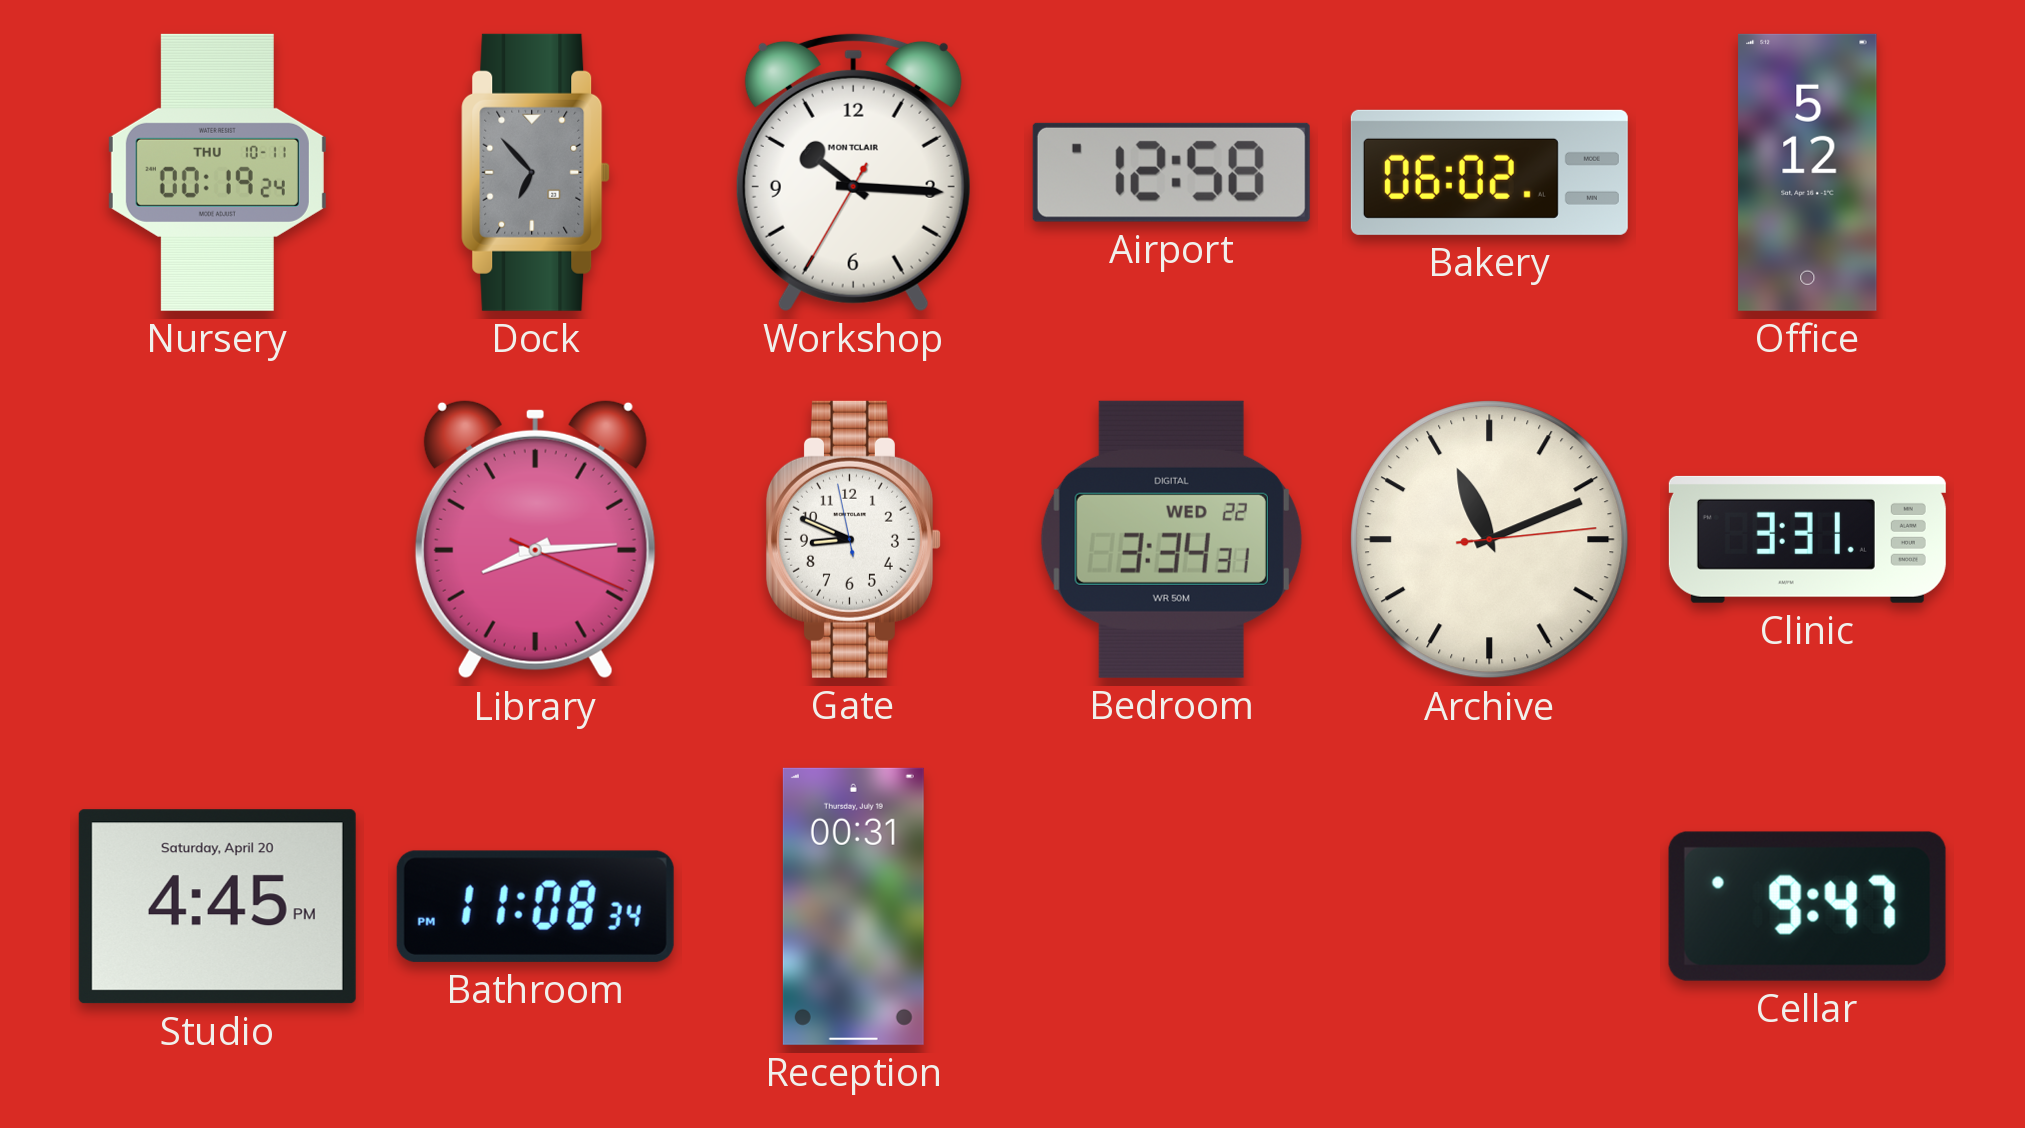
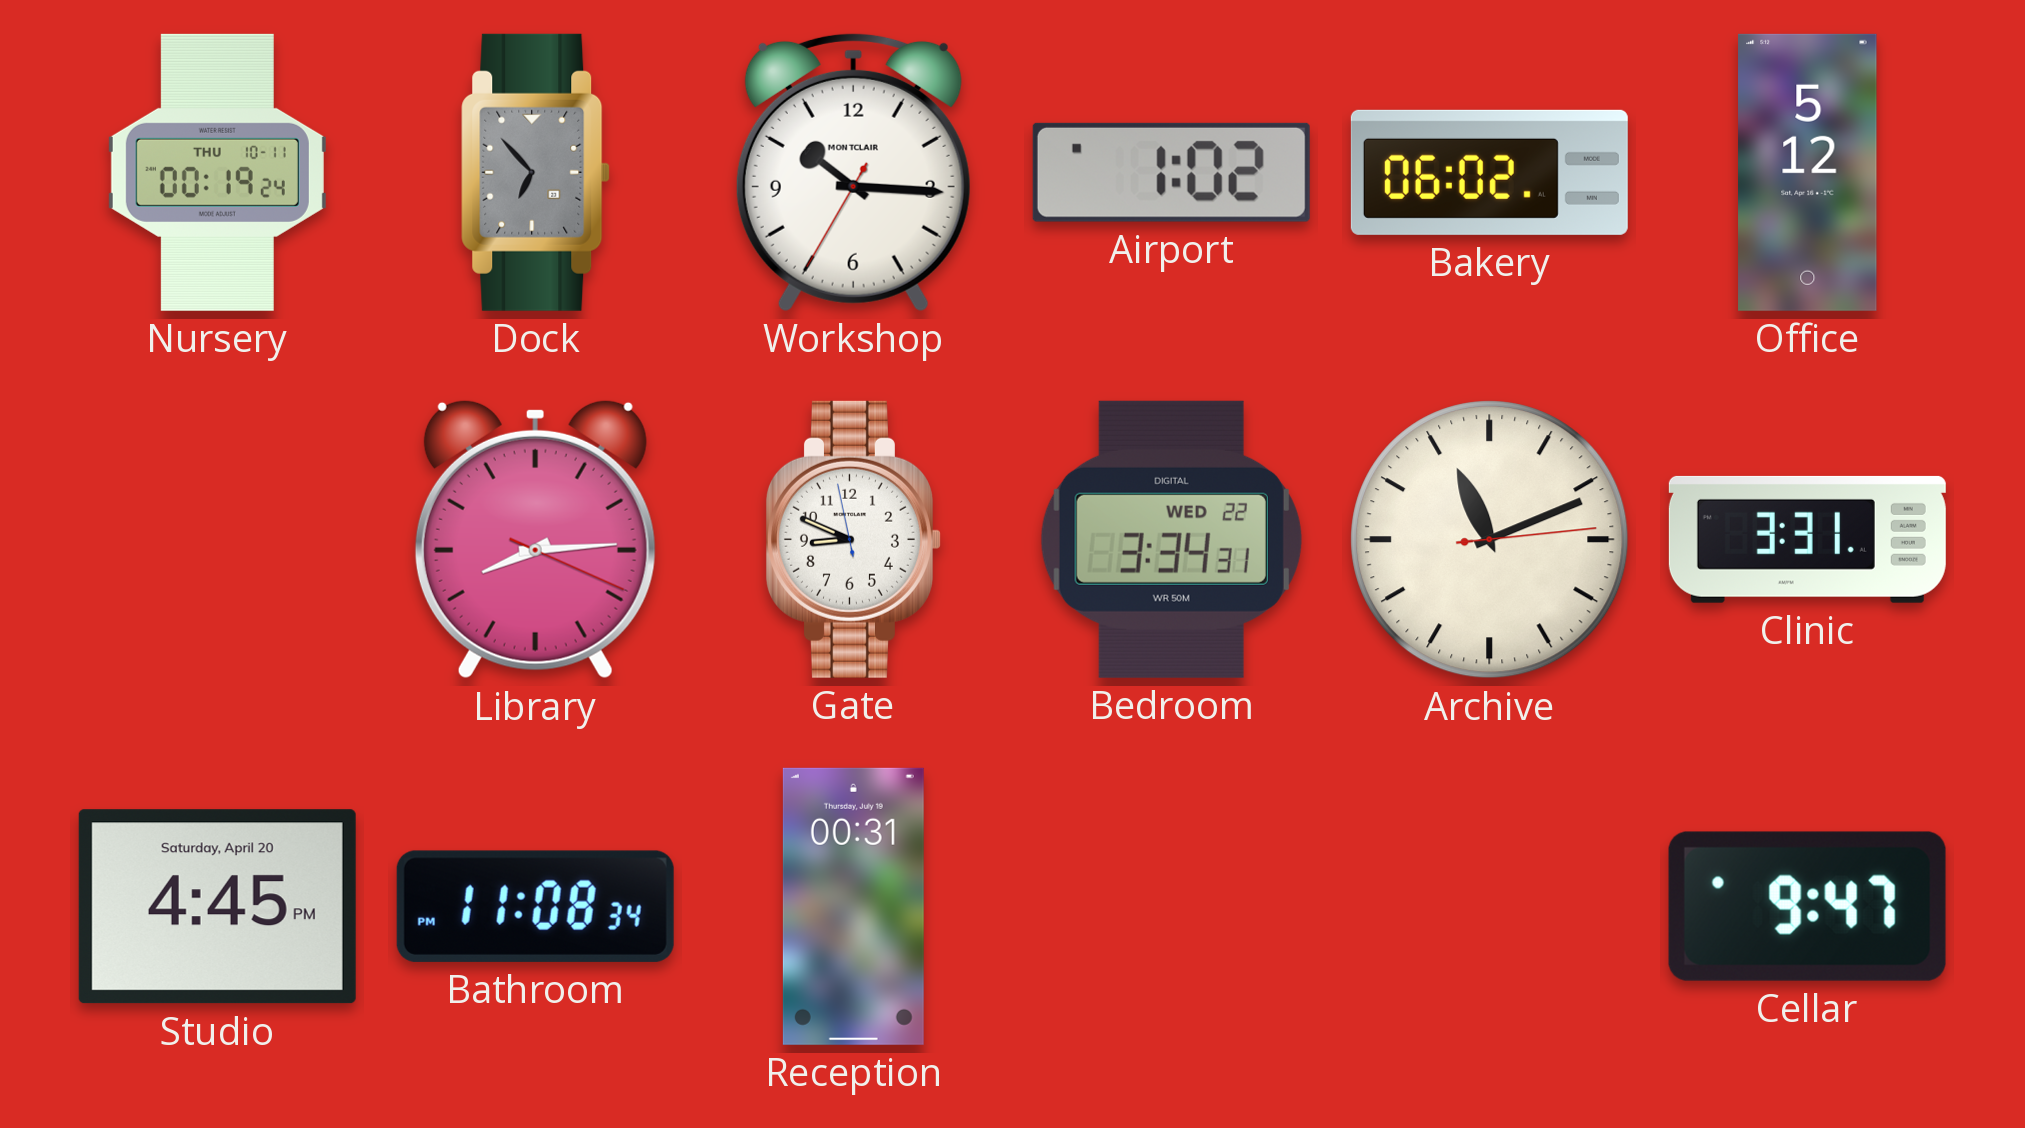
Airport: 12:58 -> 1:02 (1171, 172)
